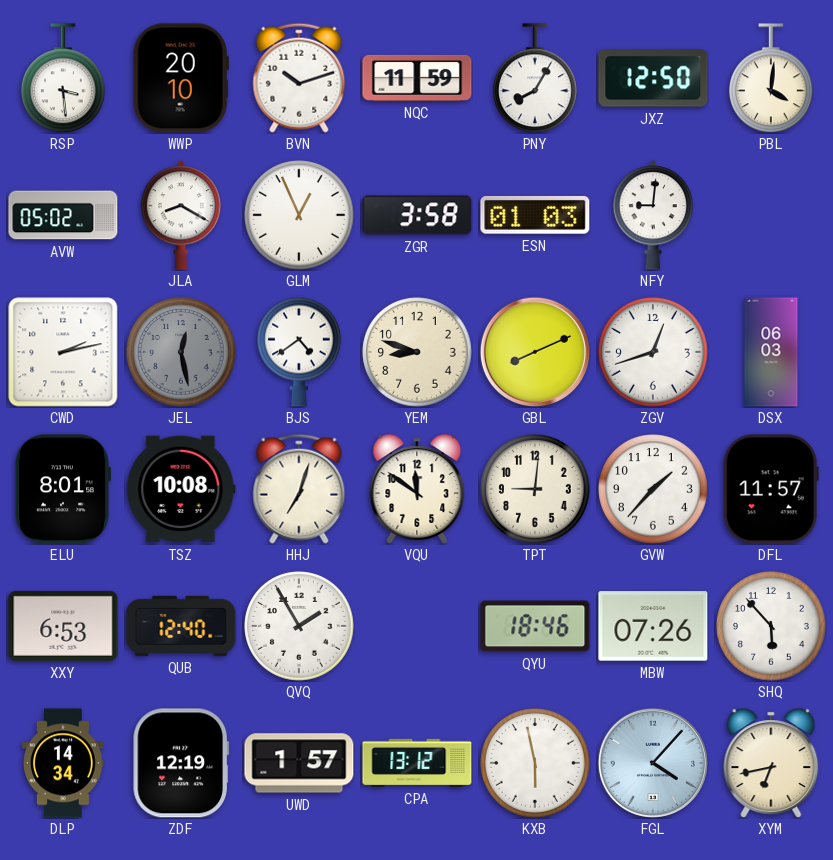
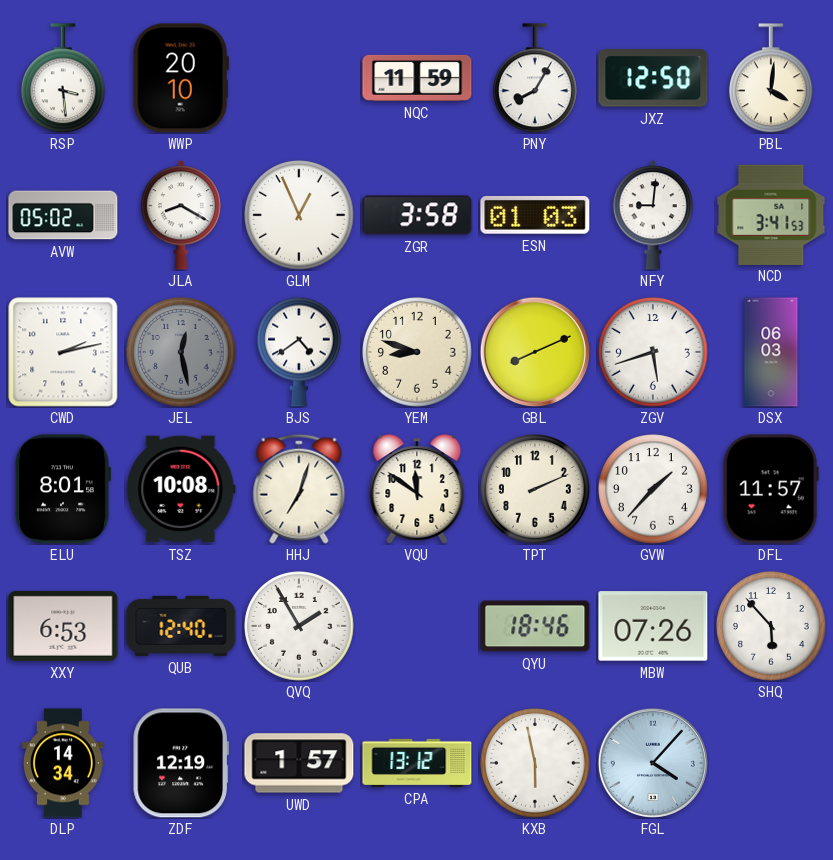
BVN: 10:12 -> none (299, 78)
NCD: none -> 3:41 (771, 214)
ZGV: 12:42 -> 5:42 (653, 352)
TPT: 9:01 -> 2:11 (535, 489)
XYM: 6:43 -> none (771, 763)
